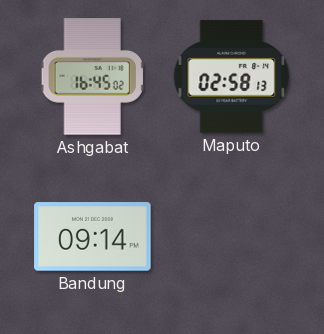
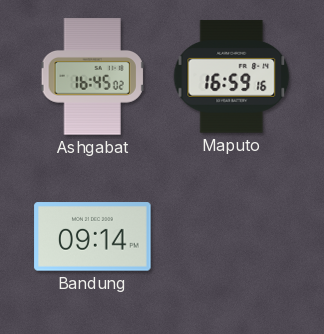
Maputo: 02:58 -> 16:59 (232, 77)
